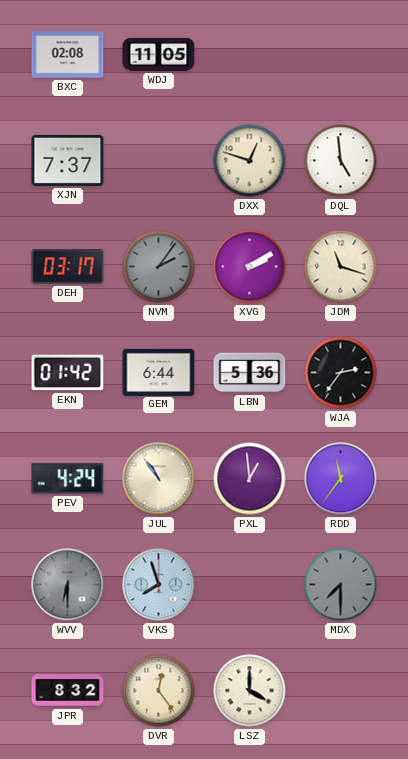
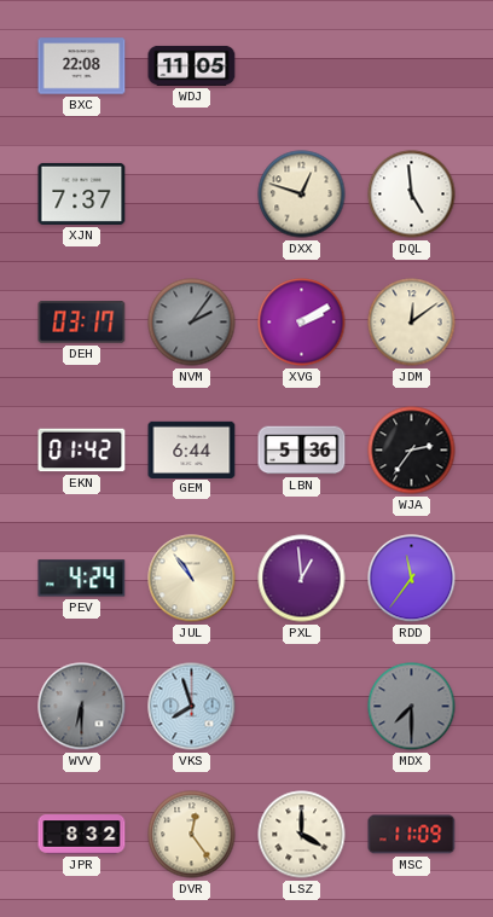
BXC: 02:08 -> 22:08 (82, 66)
JDM: 11:18 -> 12:09 (412, 323)
MSC: none -> 11:09 (412, 835)
